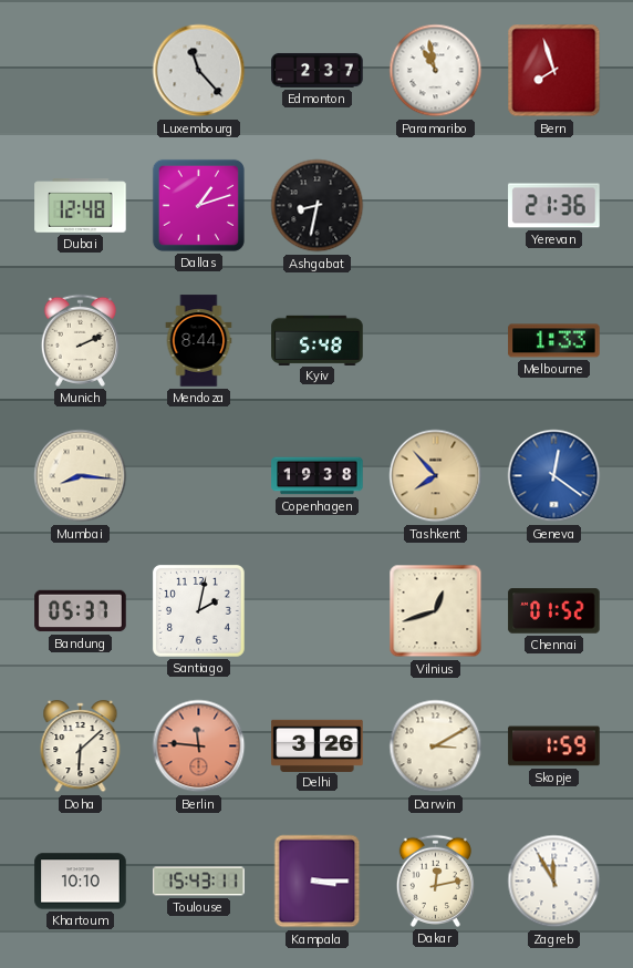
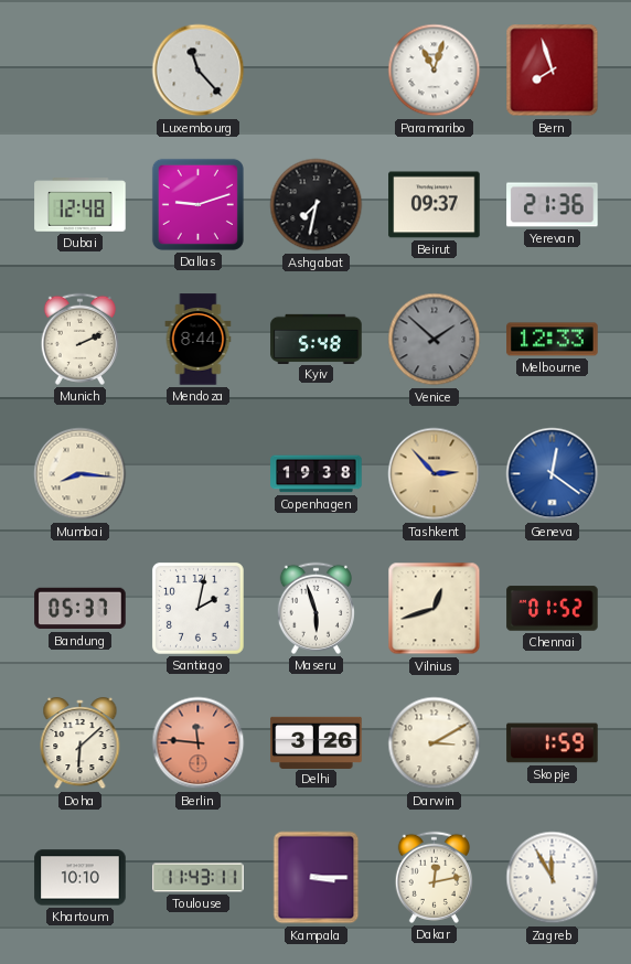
Edmonton: 2:37 -> none (318, 71)
Paramaribo: 10:58 -> 11:03 (435, 71)
Dallas: 1:12 -> 9:12 (197, 204)
Ashgabat: 8:32 -> 7:32 (317, 205)
Beirut: none -> 09:37 (435, 205)
Venice: none -> 1:52 (435, 340)
Melbourne: 1:33 -> 12:33 (553, 340)
Tashkent: 7:53 -> 2:53 (435, 474)
Maseru: none -> 5:57 (315, 608)
Toulouse: 15:43 -> 11:43 (199, 878)
